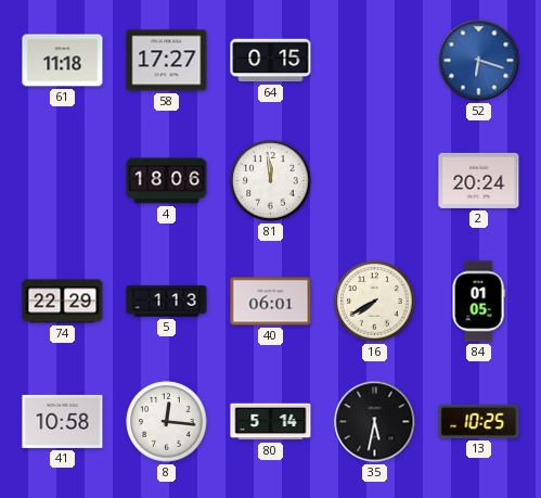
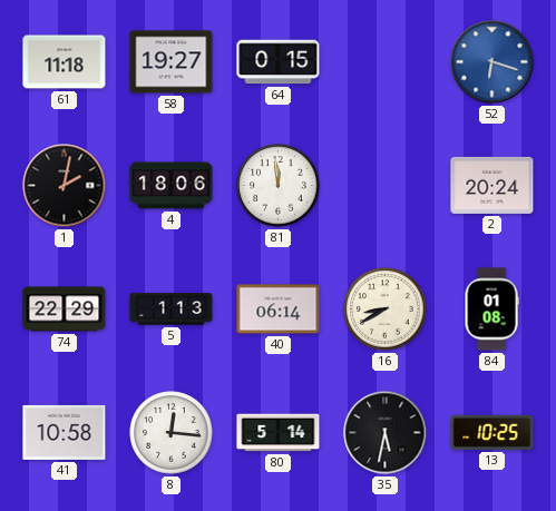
58: 17:27 -> 19:27 (172, 62)
1: none -> 2:02 (65, 186)
40: 06:01 -> 06:14 (279, 309)
16: 7:40 -> 8:40 (386, 309)
84: 01:05 -> 01:08 (491, 309)
